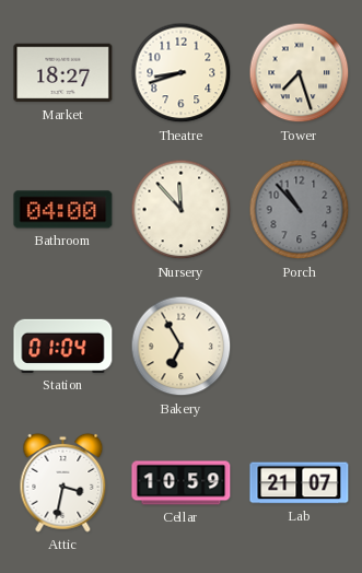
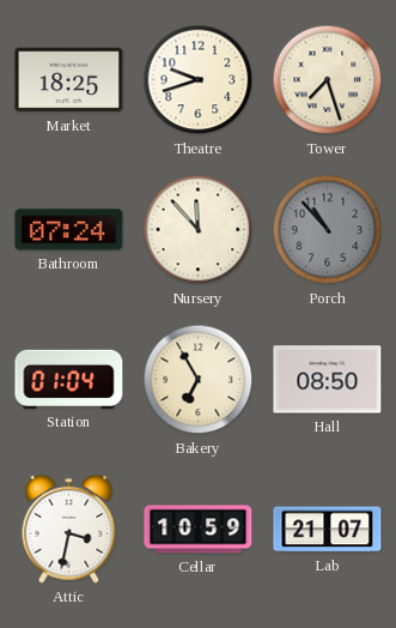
Market: 18:27 -> 18:25 (69, 80)
Theatre: 8:42 -> 9:42 (199, 80)
Bathroom: 04:00 -> 07:24 (69, 230)
Hall: none -> 08:50 (328, 380)
